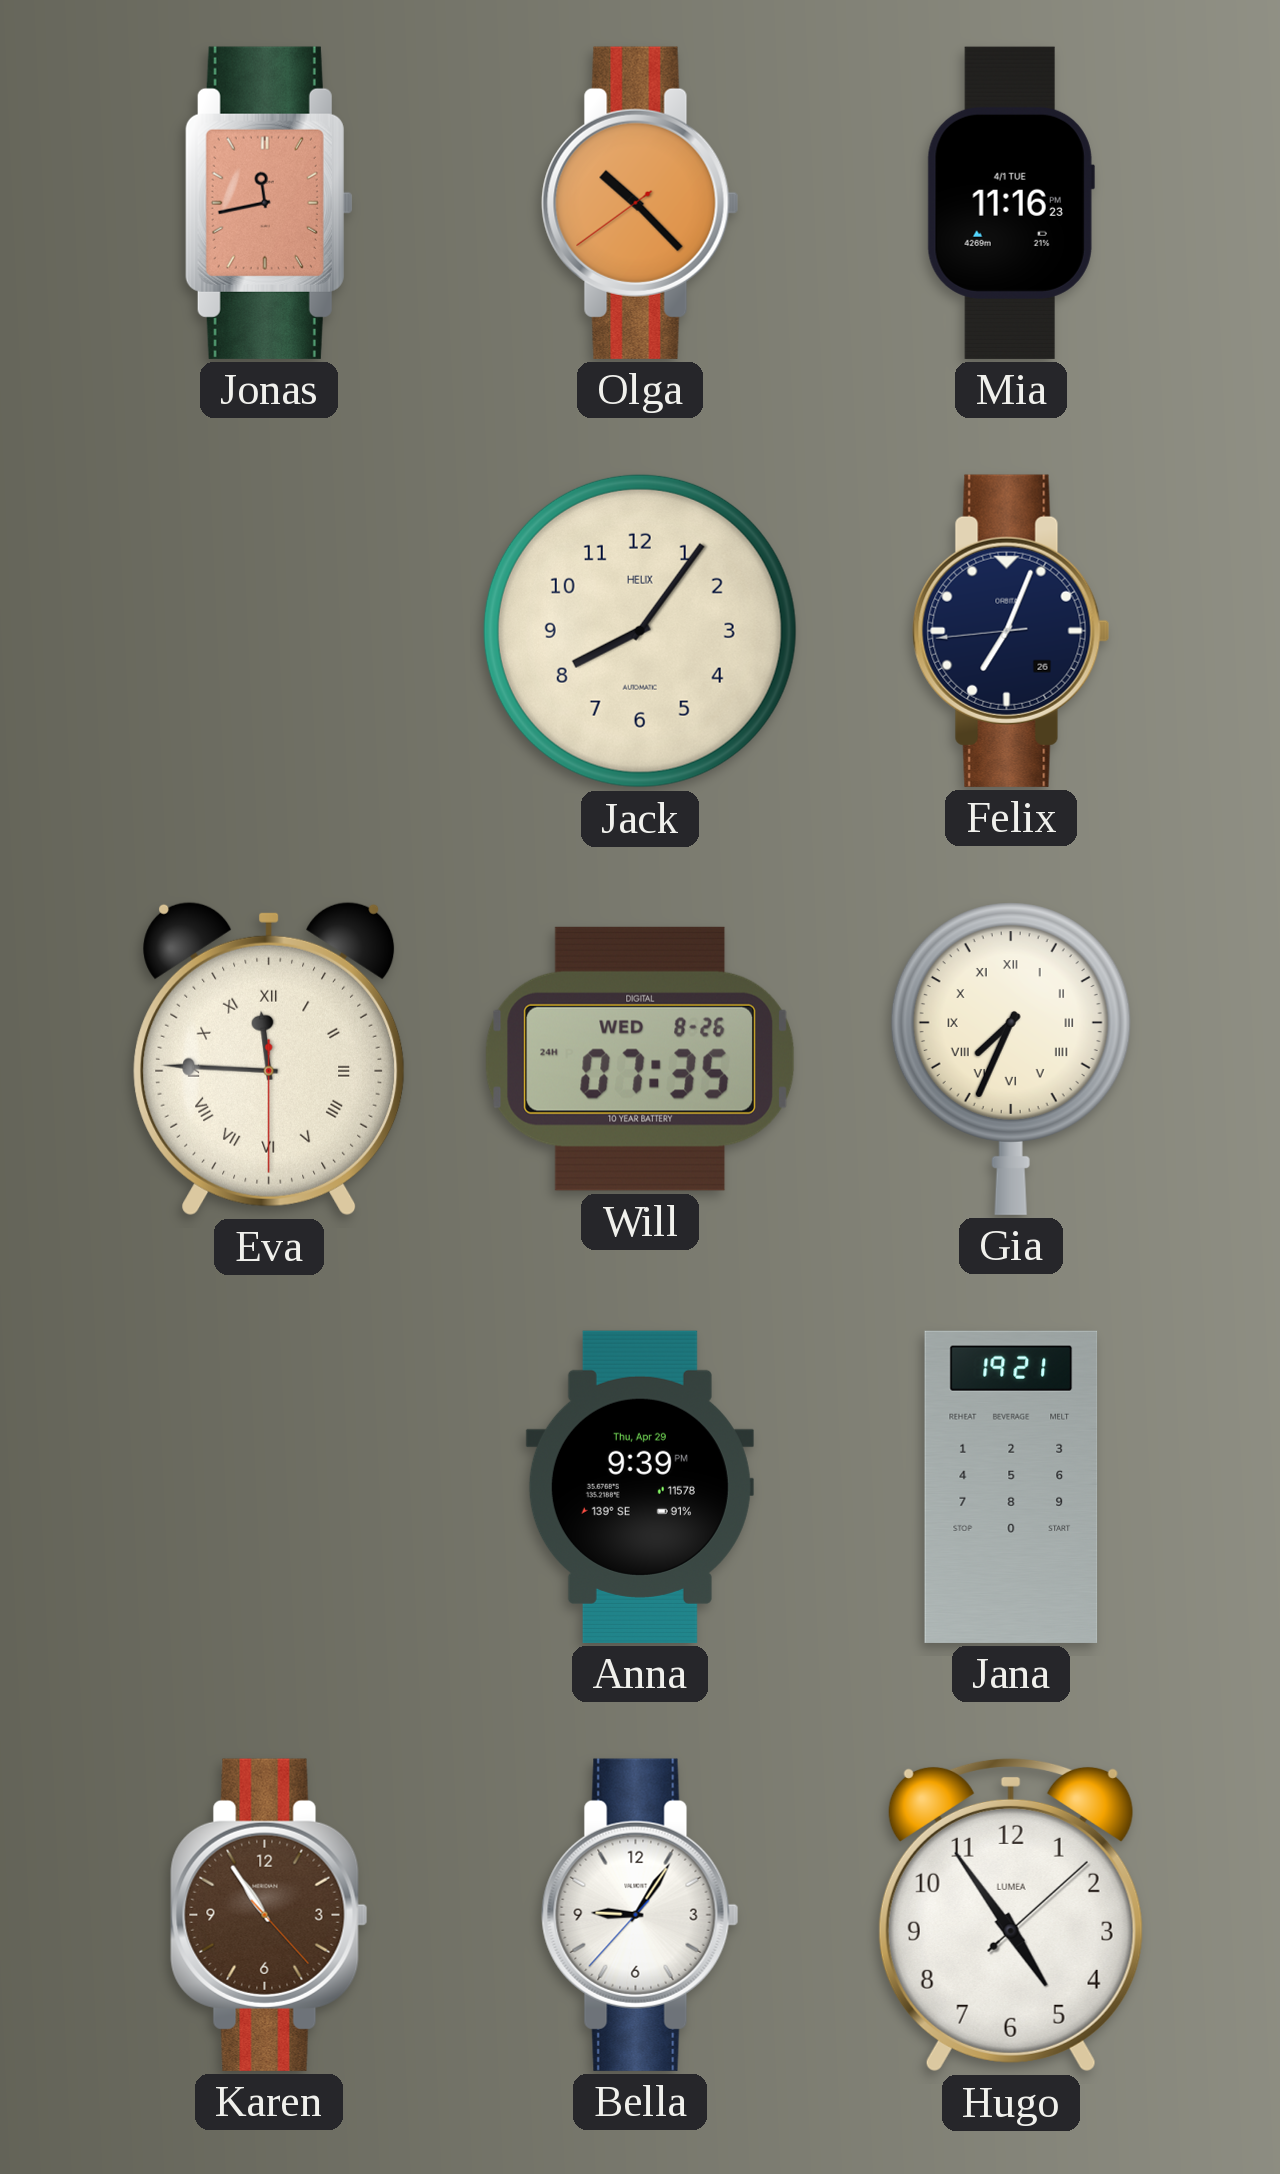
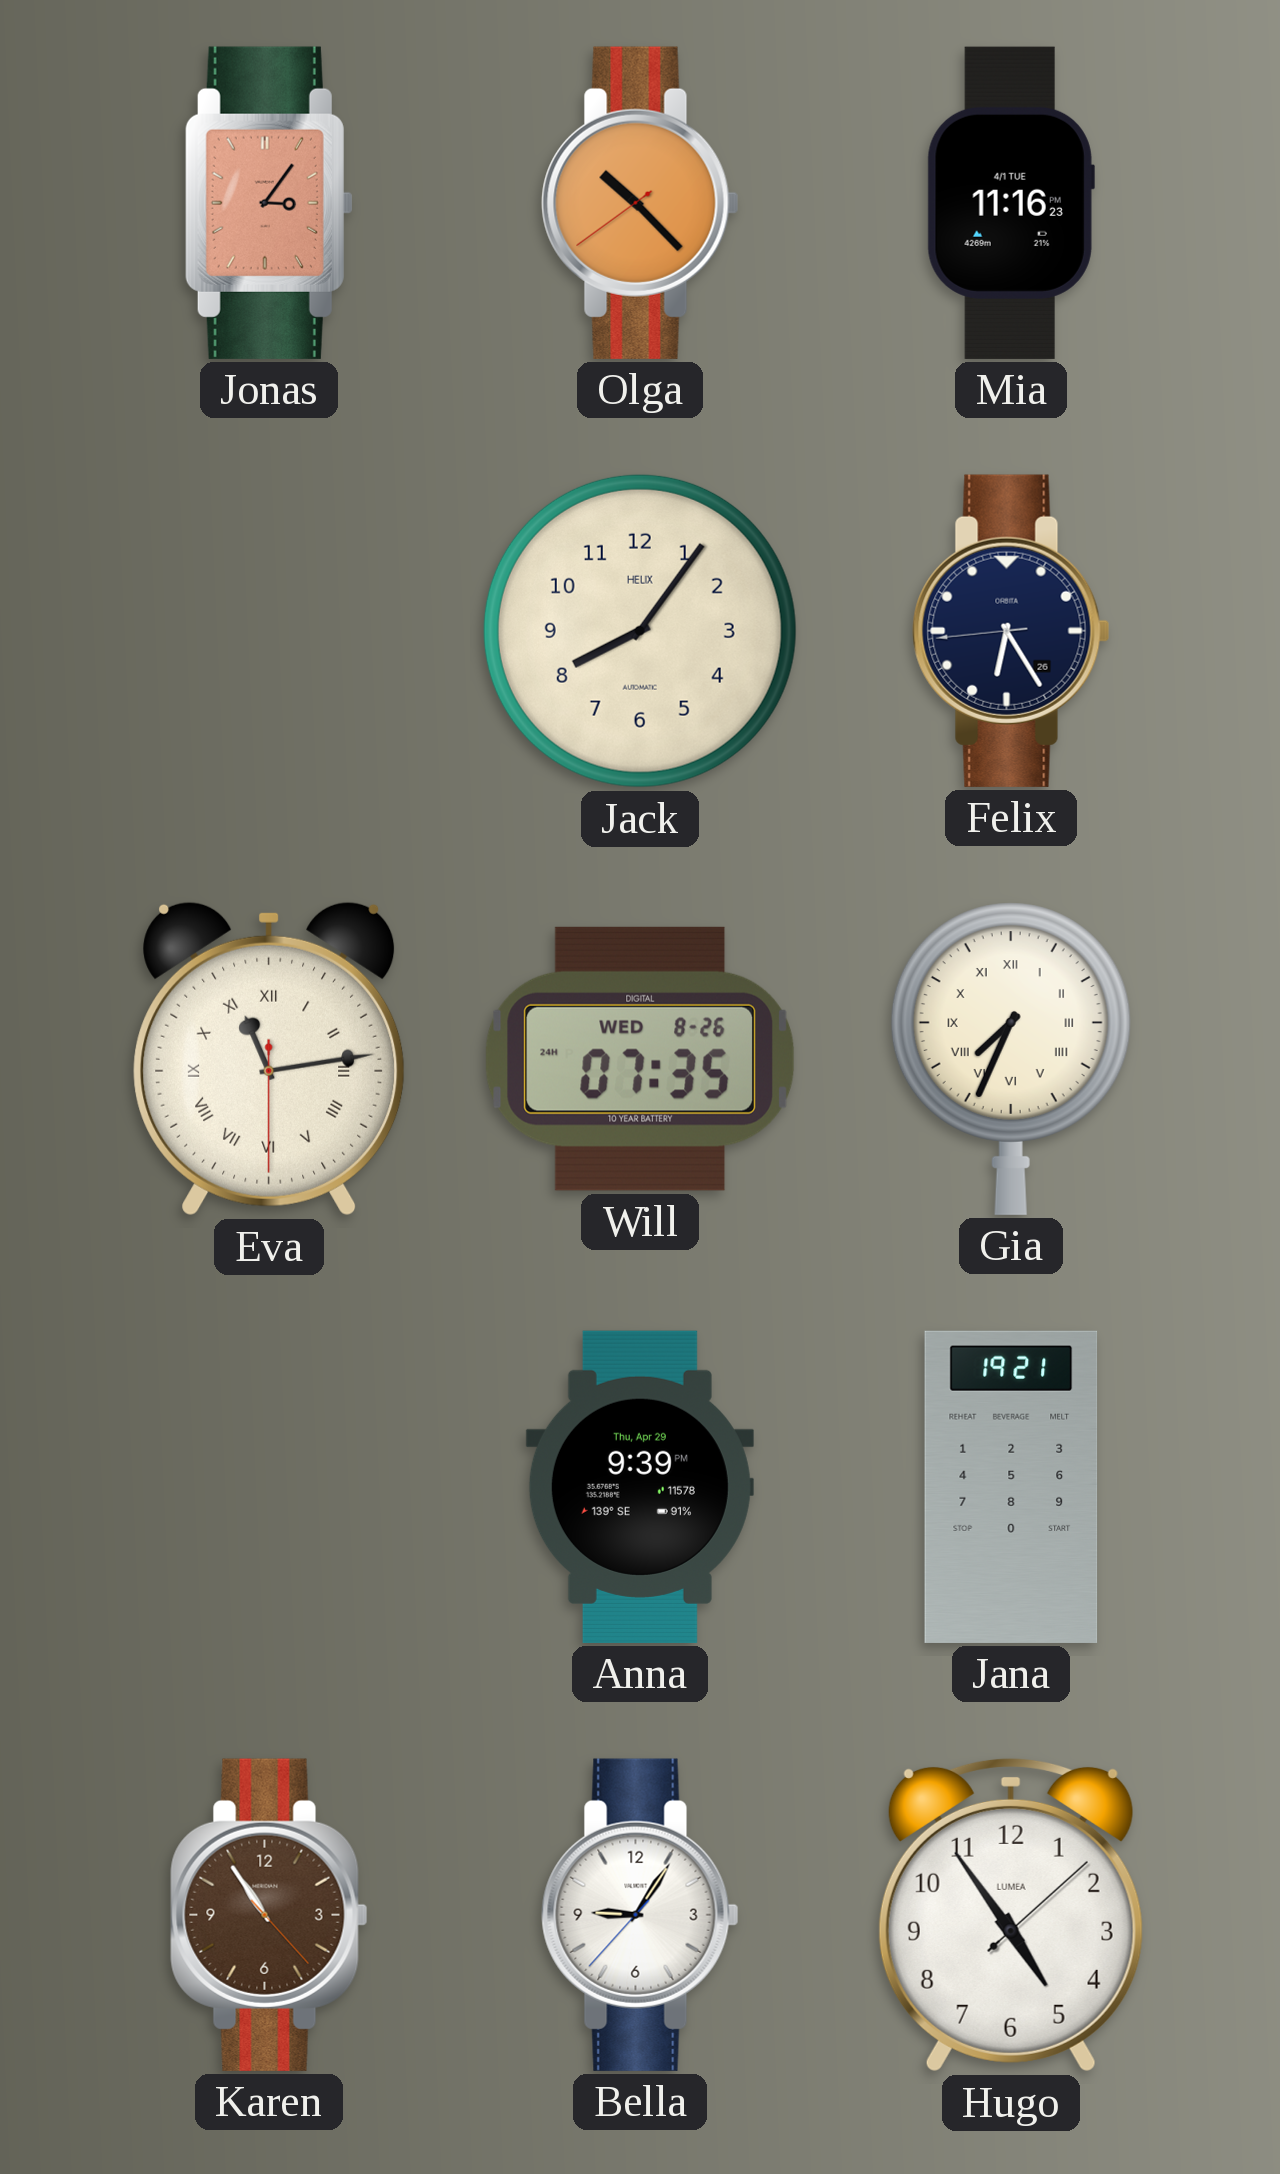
Jonas: 11:43 -> 3:06 (269, 203)
Felix: 7:03 -> 6:24 (1011, 631)
Eva: 11:45 -> 11:13 (269, 1059)
